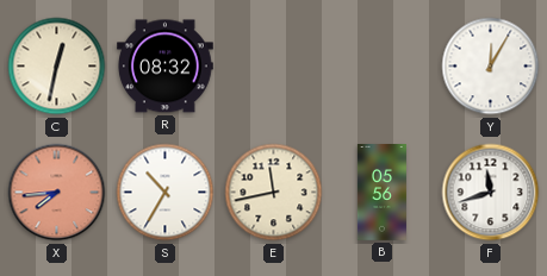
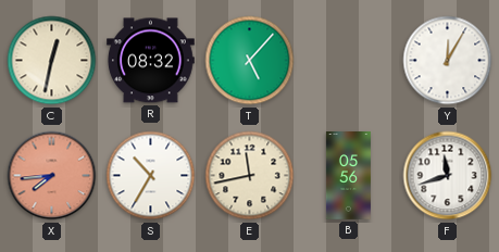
T: none -> 5:07 (250, 61)
